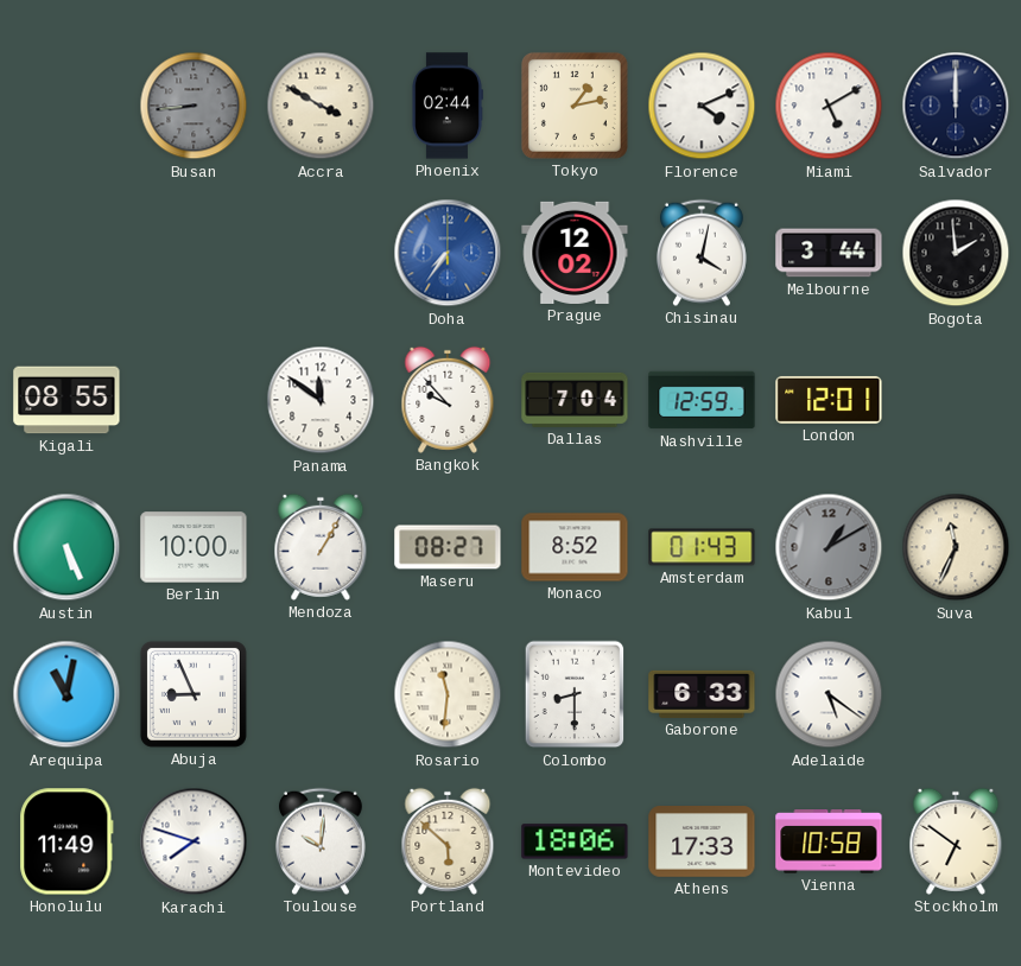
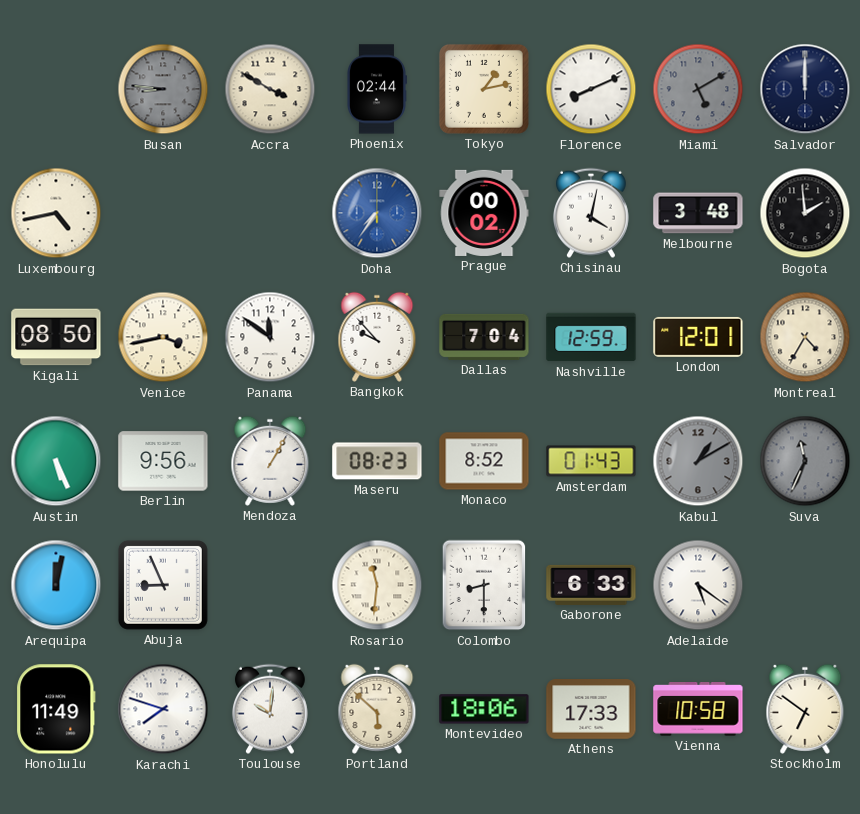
Busan: 8:44 -> 8:46 (163, 89)
Florence: 4:11 -> 8:11 (591, 89)
Miami dial: white -> grey (698, 89)
Luxembourg: none -> 4:43 (56, 213)
Prague: 12:02 -> 00:02 (484, 213)
Melbourne: 3:44 -> 3:48 (698, 213)
Kigali: 08:55 -> 08:50 (56, 337)
Venice: none -> 3:43 (163, 337)
Montreal: none -> 4:35 (805, 337)
Berlin: 10:00 -> 9:56 (163, 461)
Maseru: 08:27 -> 08:23 (377, 461)
Suva dial: cream -> grey (805, 461)
Arequipa: 11:02 -> 12:02 (56, 585)
